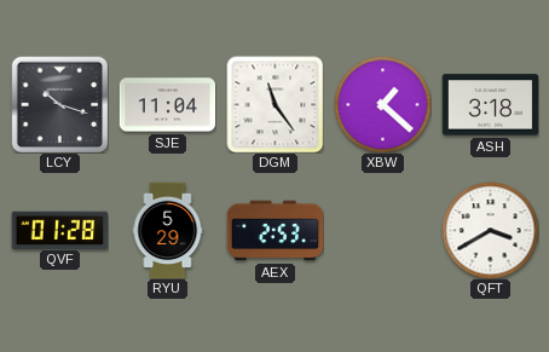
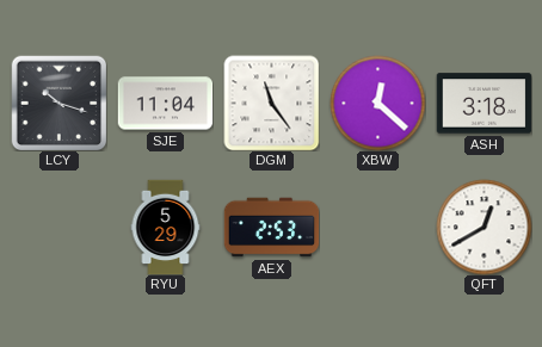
XBW: 1:22 -> 12:22 (377, 103)
QVF: 01:28 -> none (59, 230)
QFT: 3:40 -> 12:40 (484, 227)
